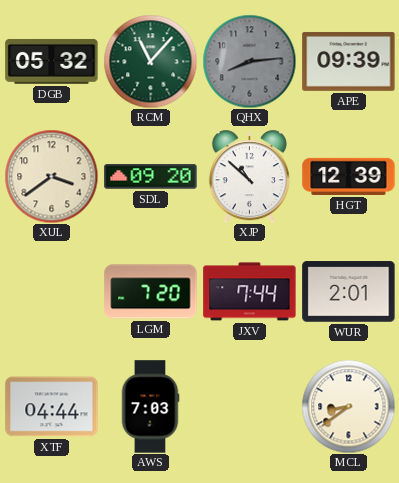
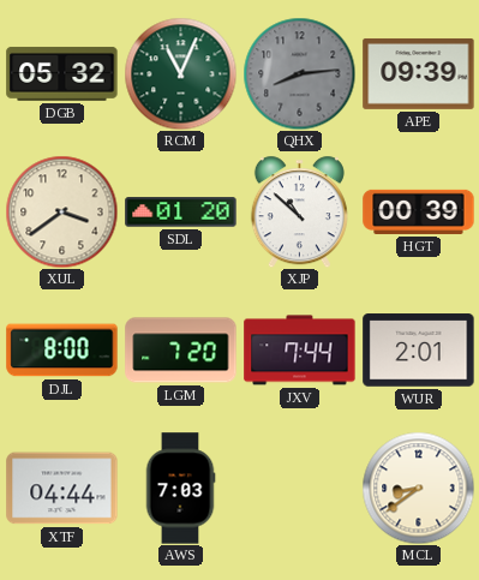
RCM: 11:07 -> 11:04 (180, 73)
SDL: 09:20 -> 01:20 (181, 213)
HGT: 12:39 -> 00:39 (419, 211)
DJL: none -> 8:00 (62, 351)
